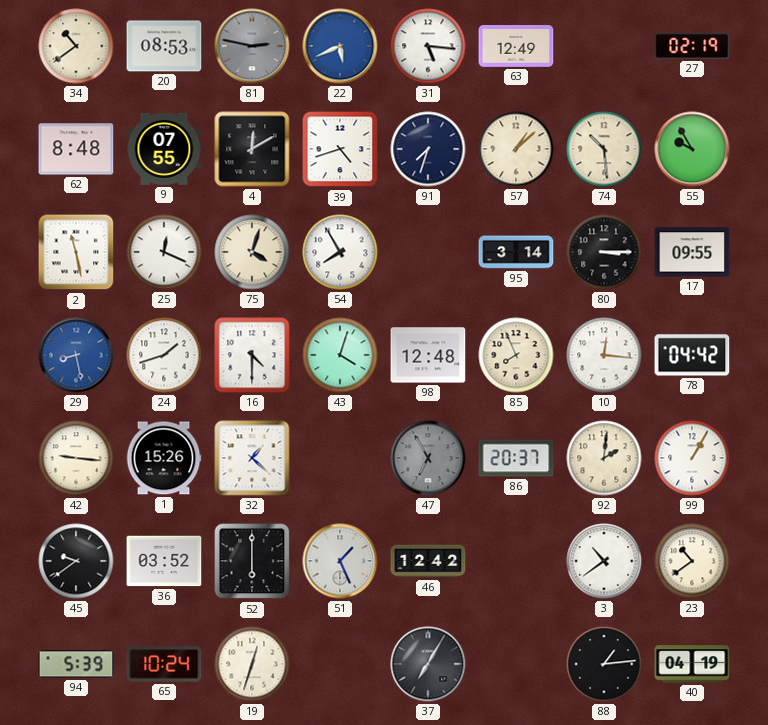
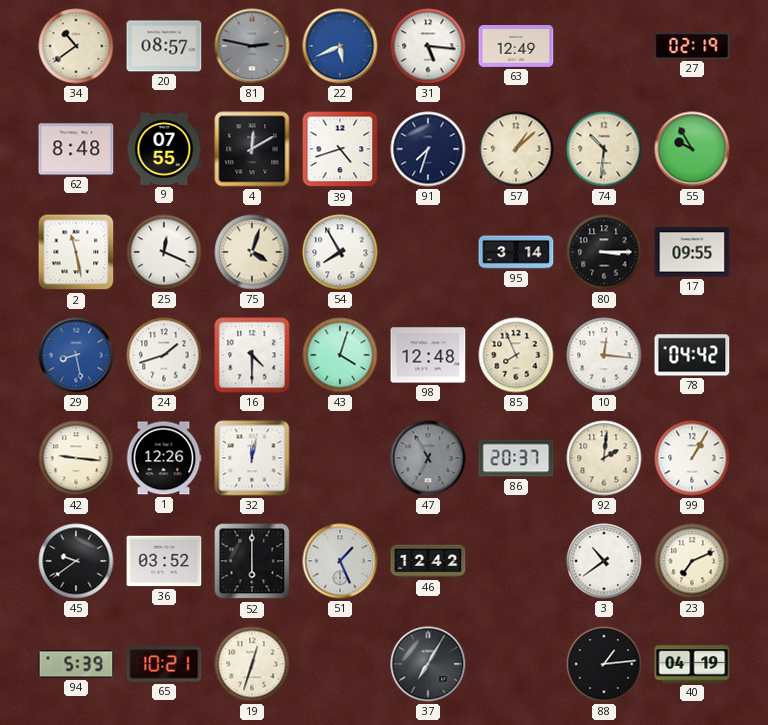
20: 08:53 -> 08:57 (164, 46)
74: 10:29 -> 10:31 (604, 149)
1: 15:26 -> 12:26 (164, 458)
32: 1:22 -> 12:02 (252, 458)
23: 10:39 -> 7:11 (692, 561)
65: 10:24 -> 10:21 (164, 664)
